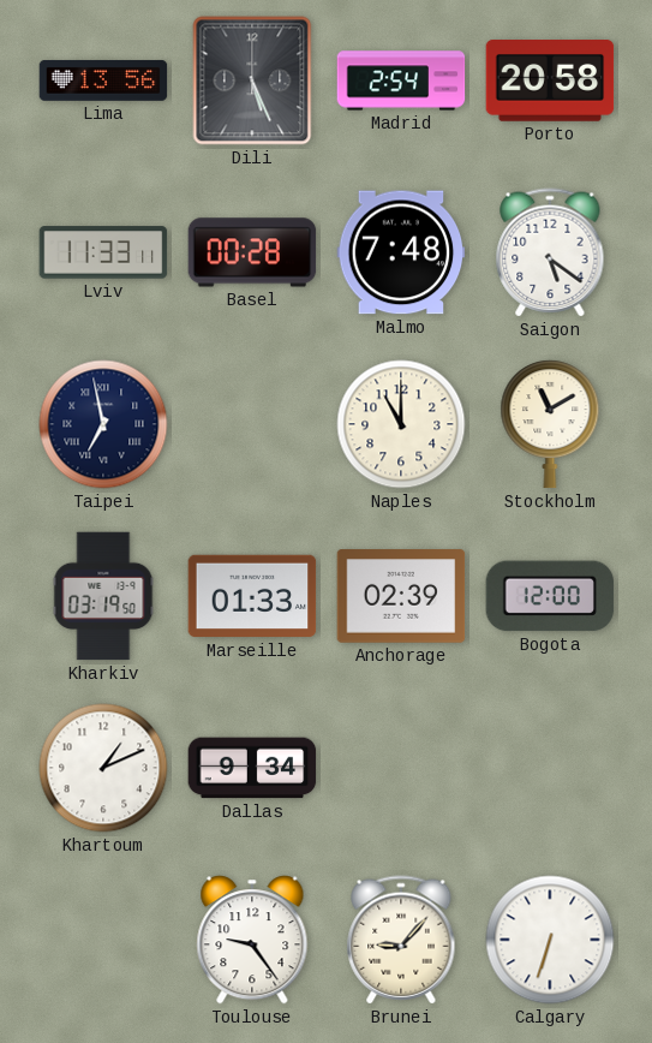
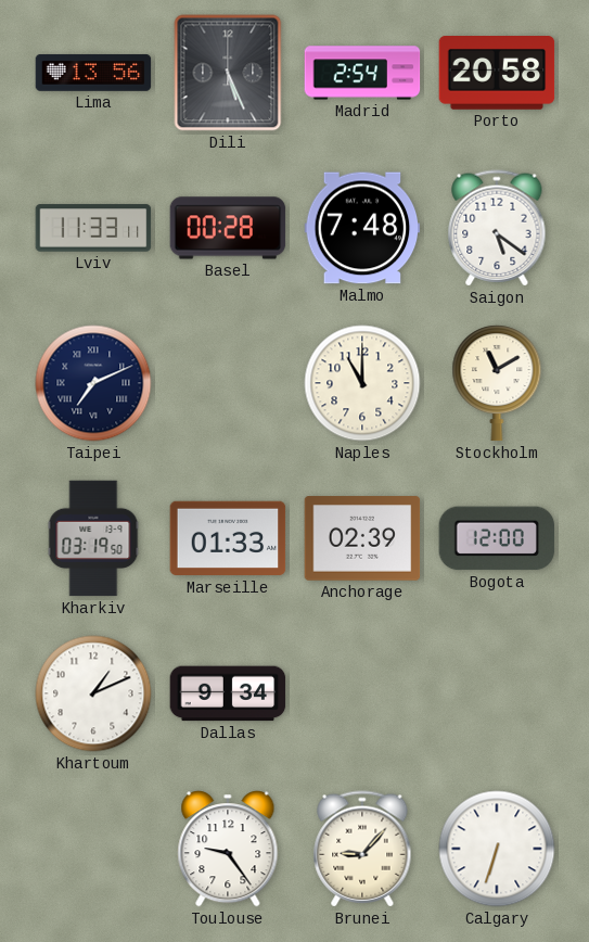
Taipei: 6:58 -> 7:11 (93, 383)
